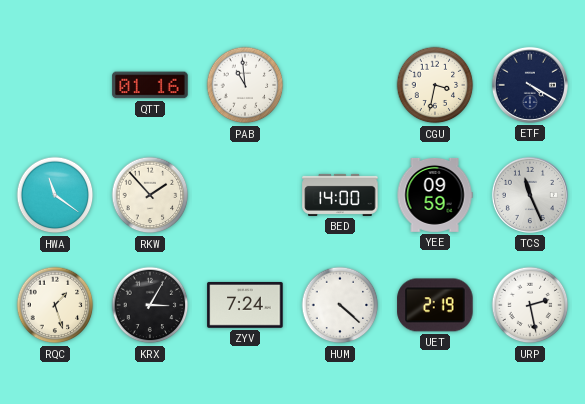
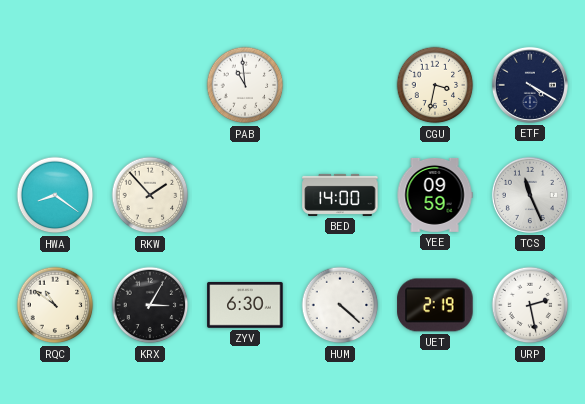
QTT: 01:16 -> none (150, 85)
HWA: 11:21 -> 8:21 (55, 195)
RQC: 1:27 -> 10:51 (55, 305)
ZYV: 7:24 -> 6:30 (245, 305)
